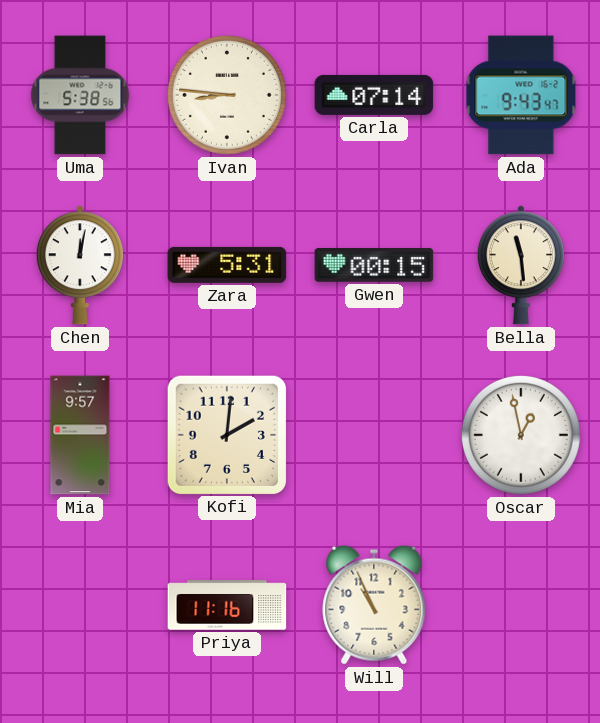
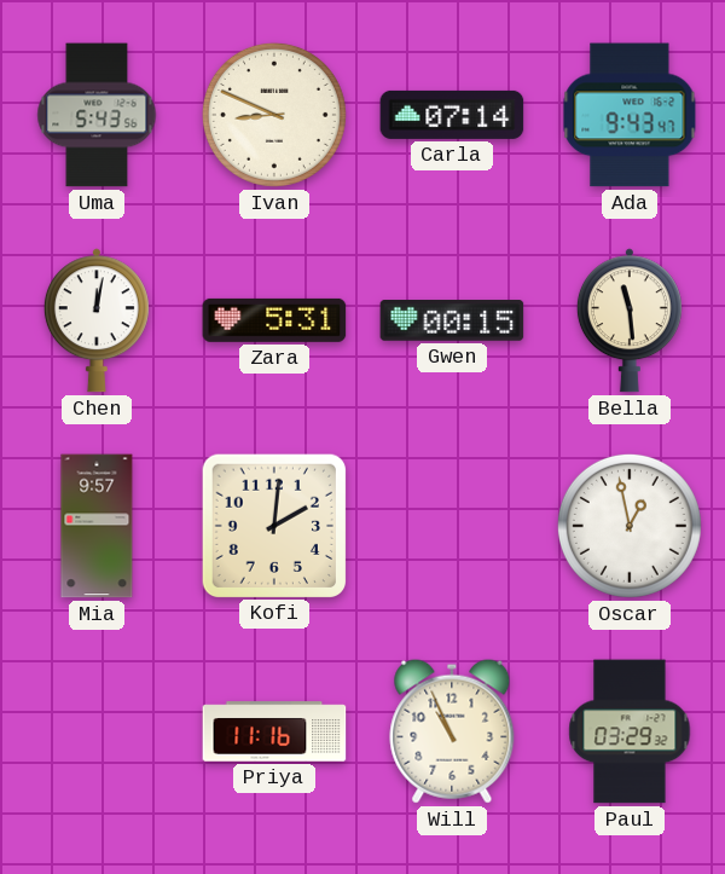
Uma: 5:38 -> 5:43 (97, 115)
Ivan: 8:46 -> 8:49 (274, 115)
Paul: none -> 03:29 (630, 731)
